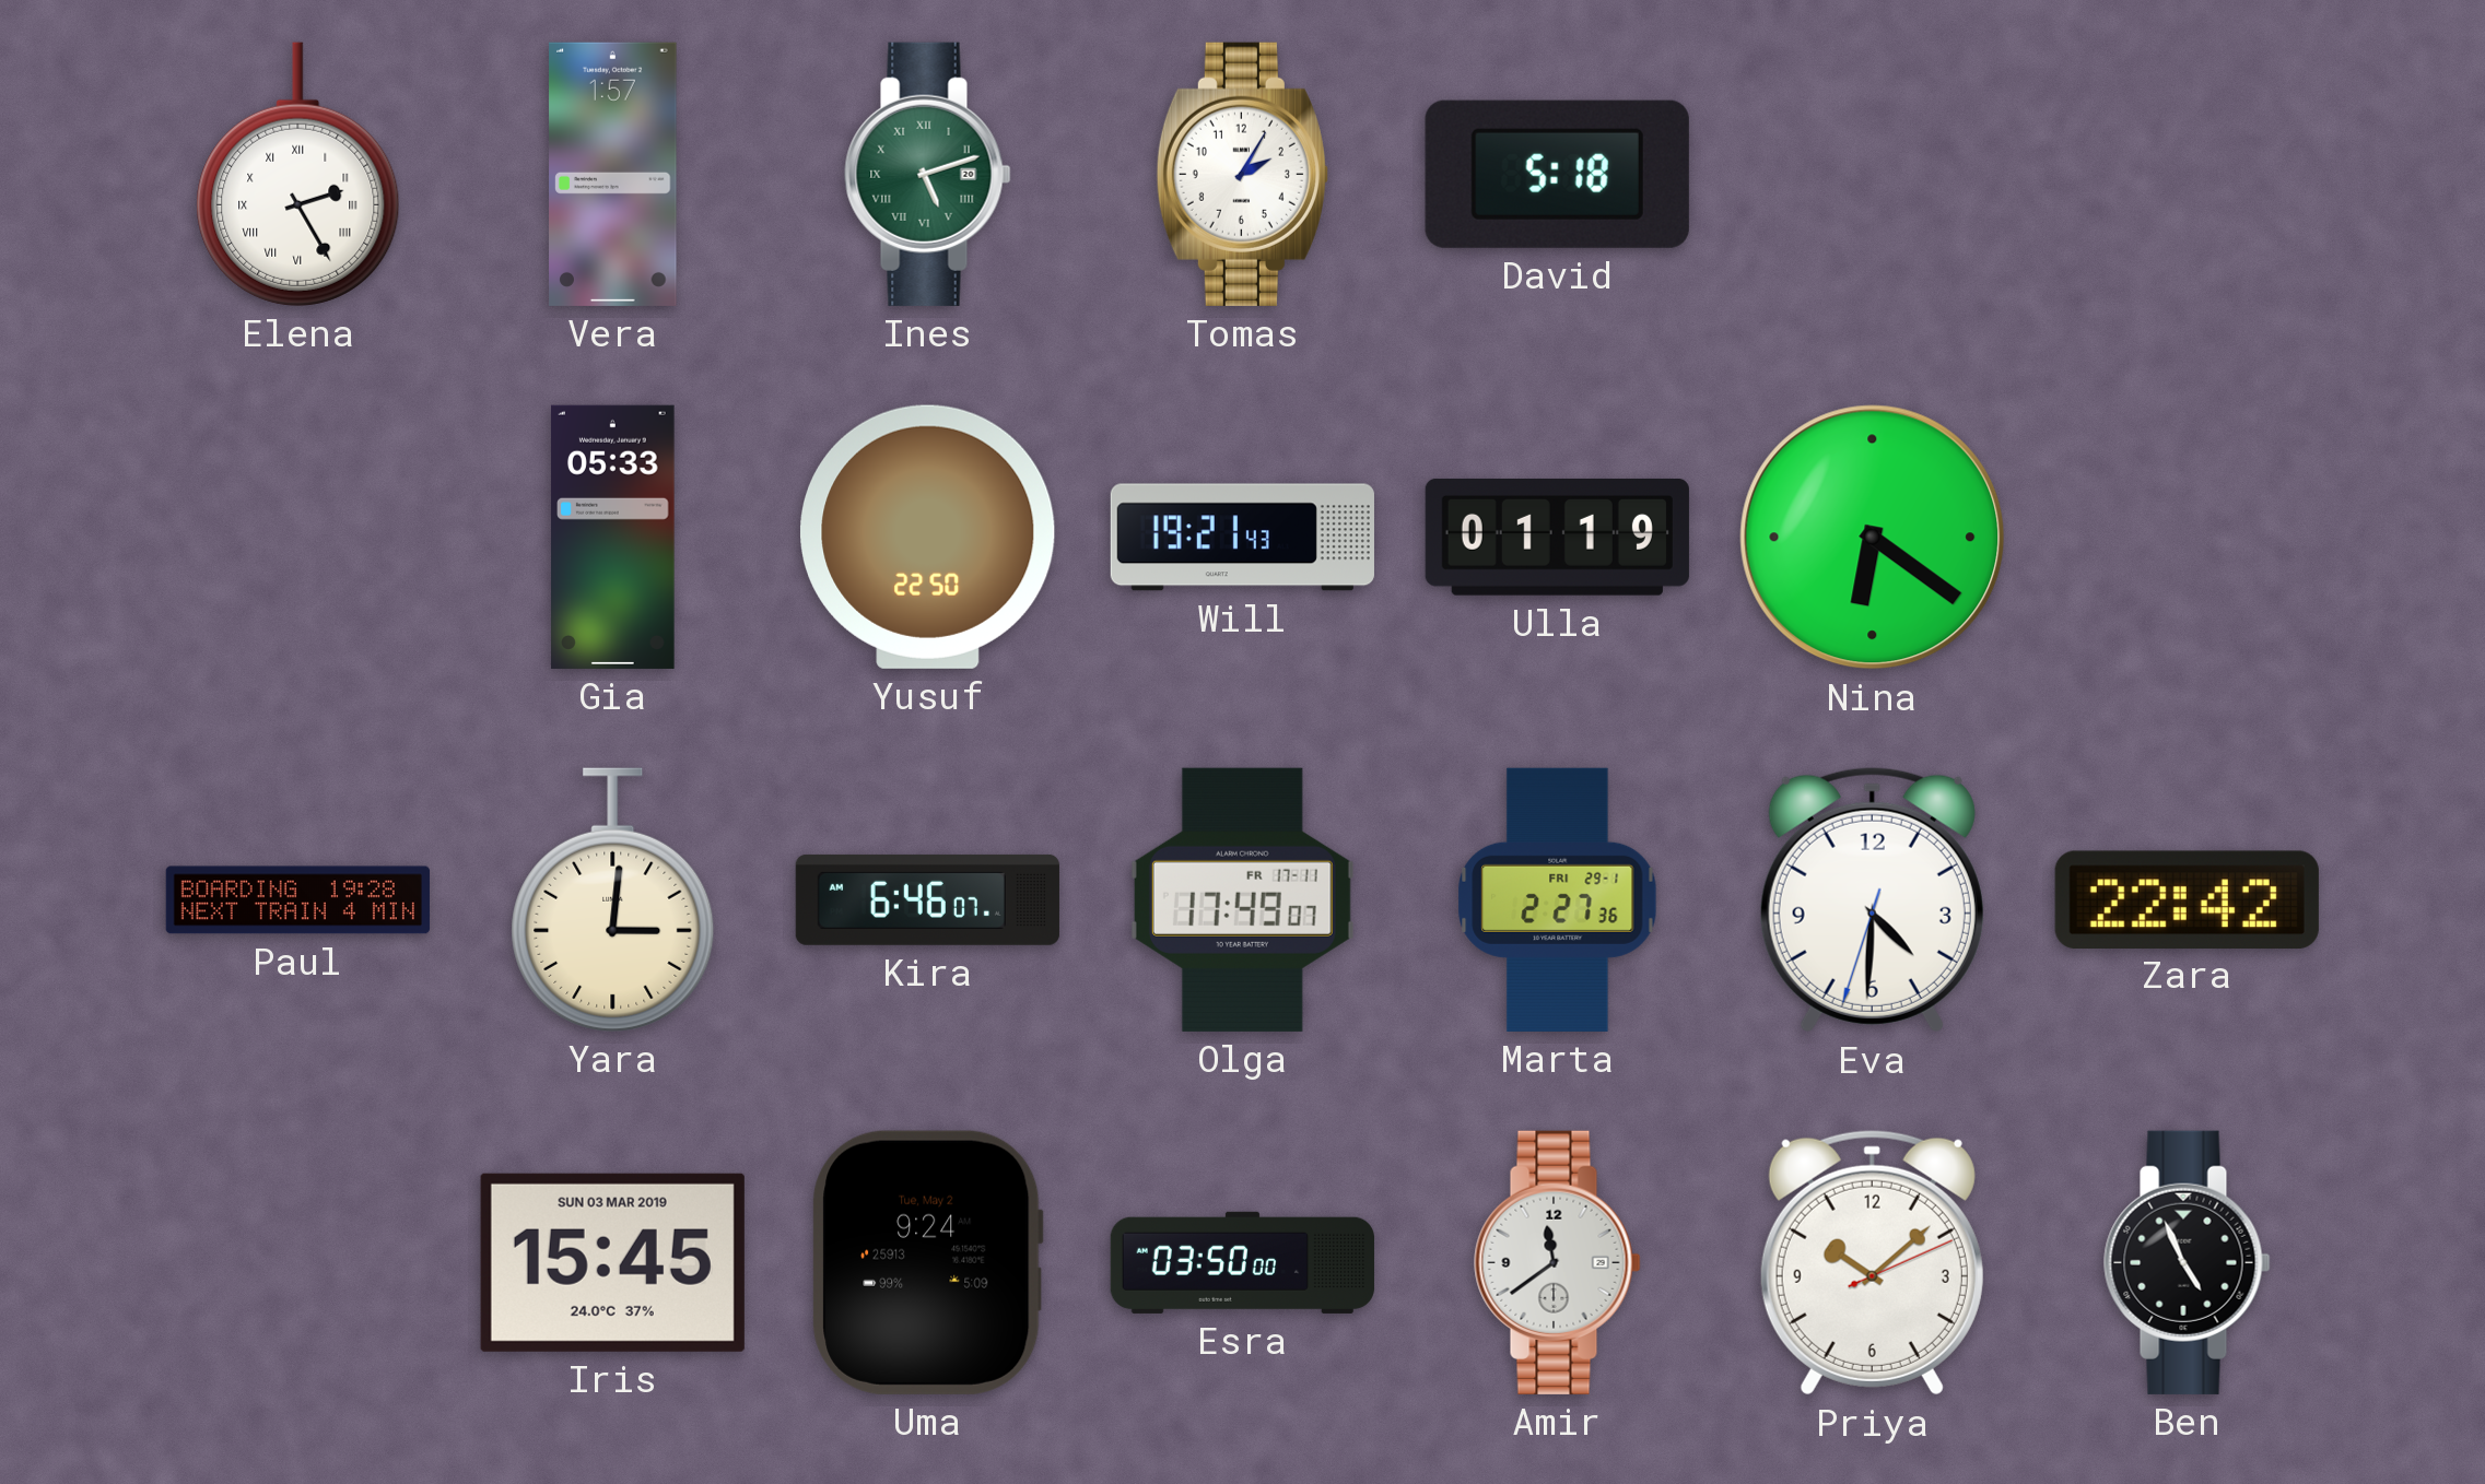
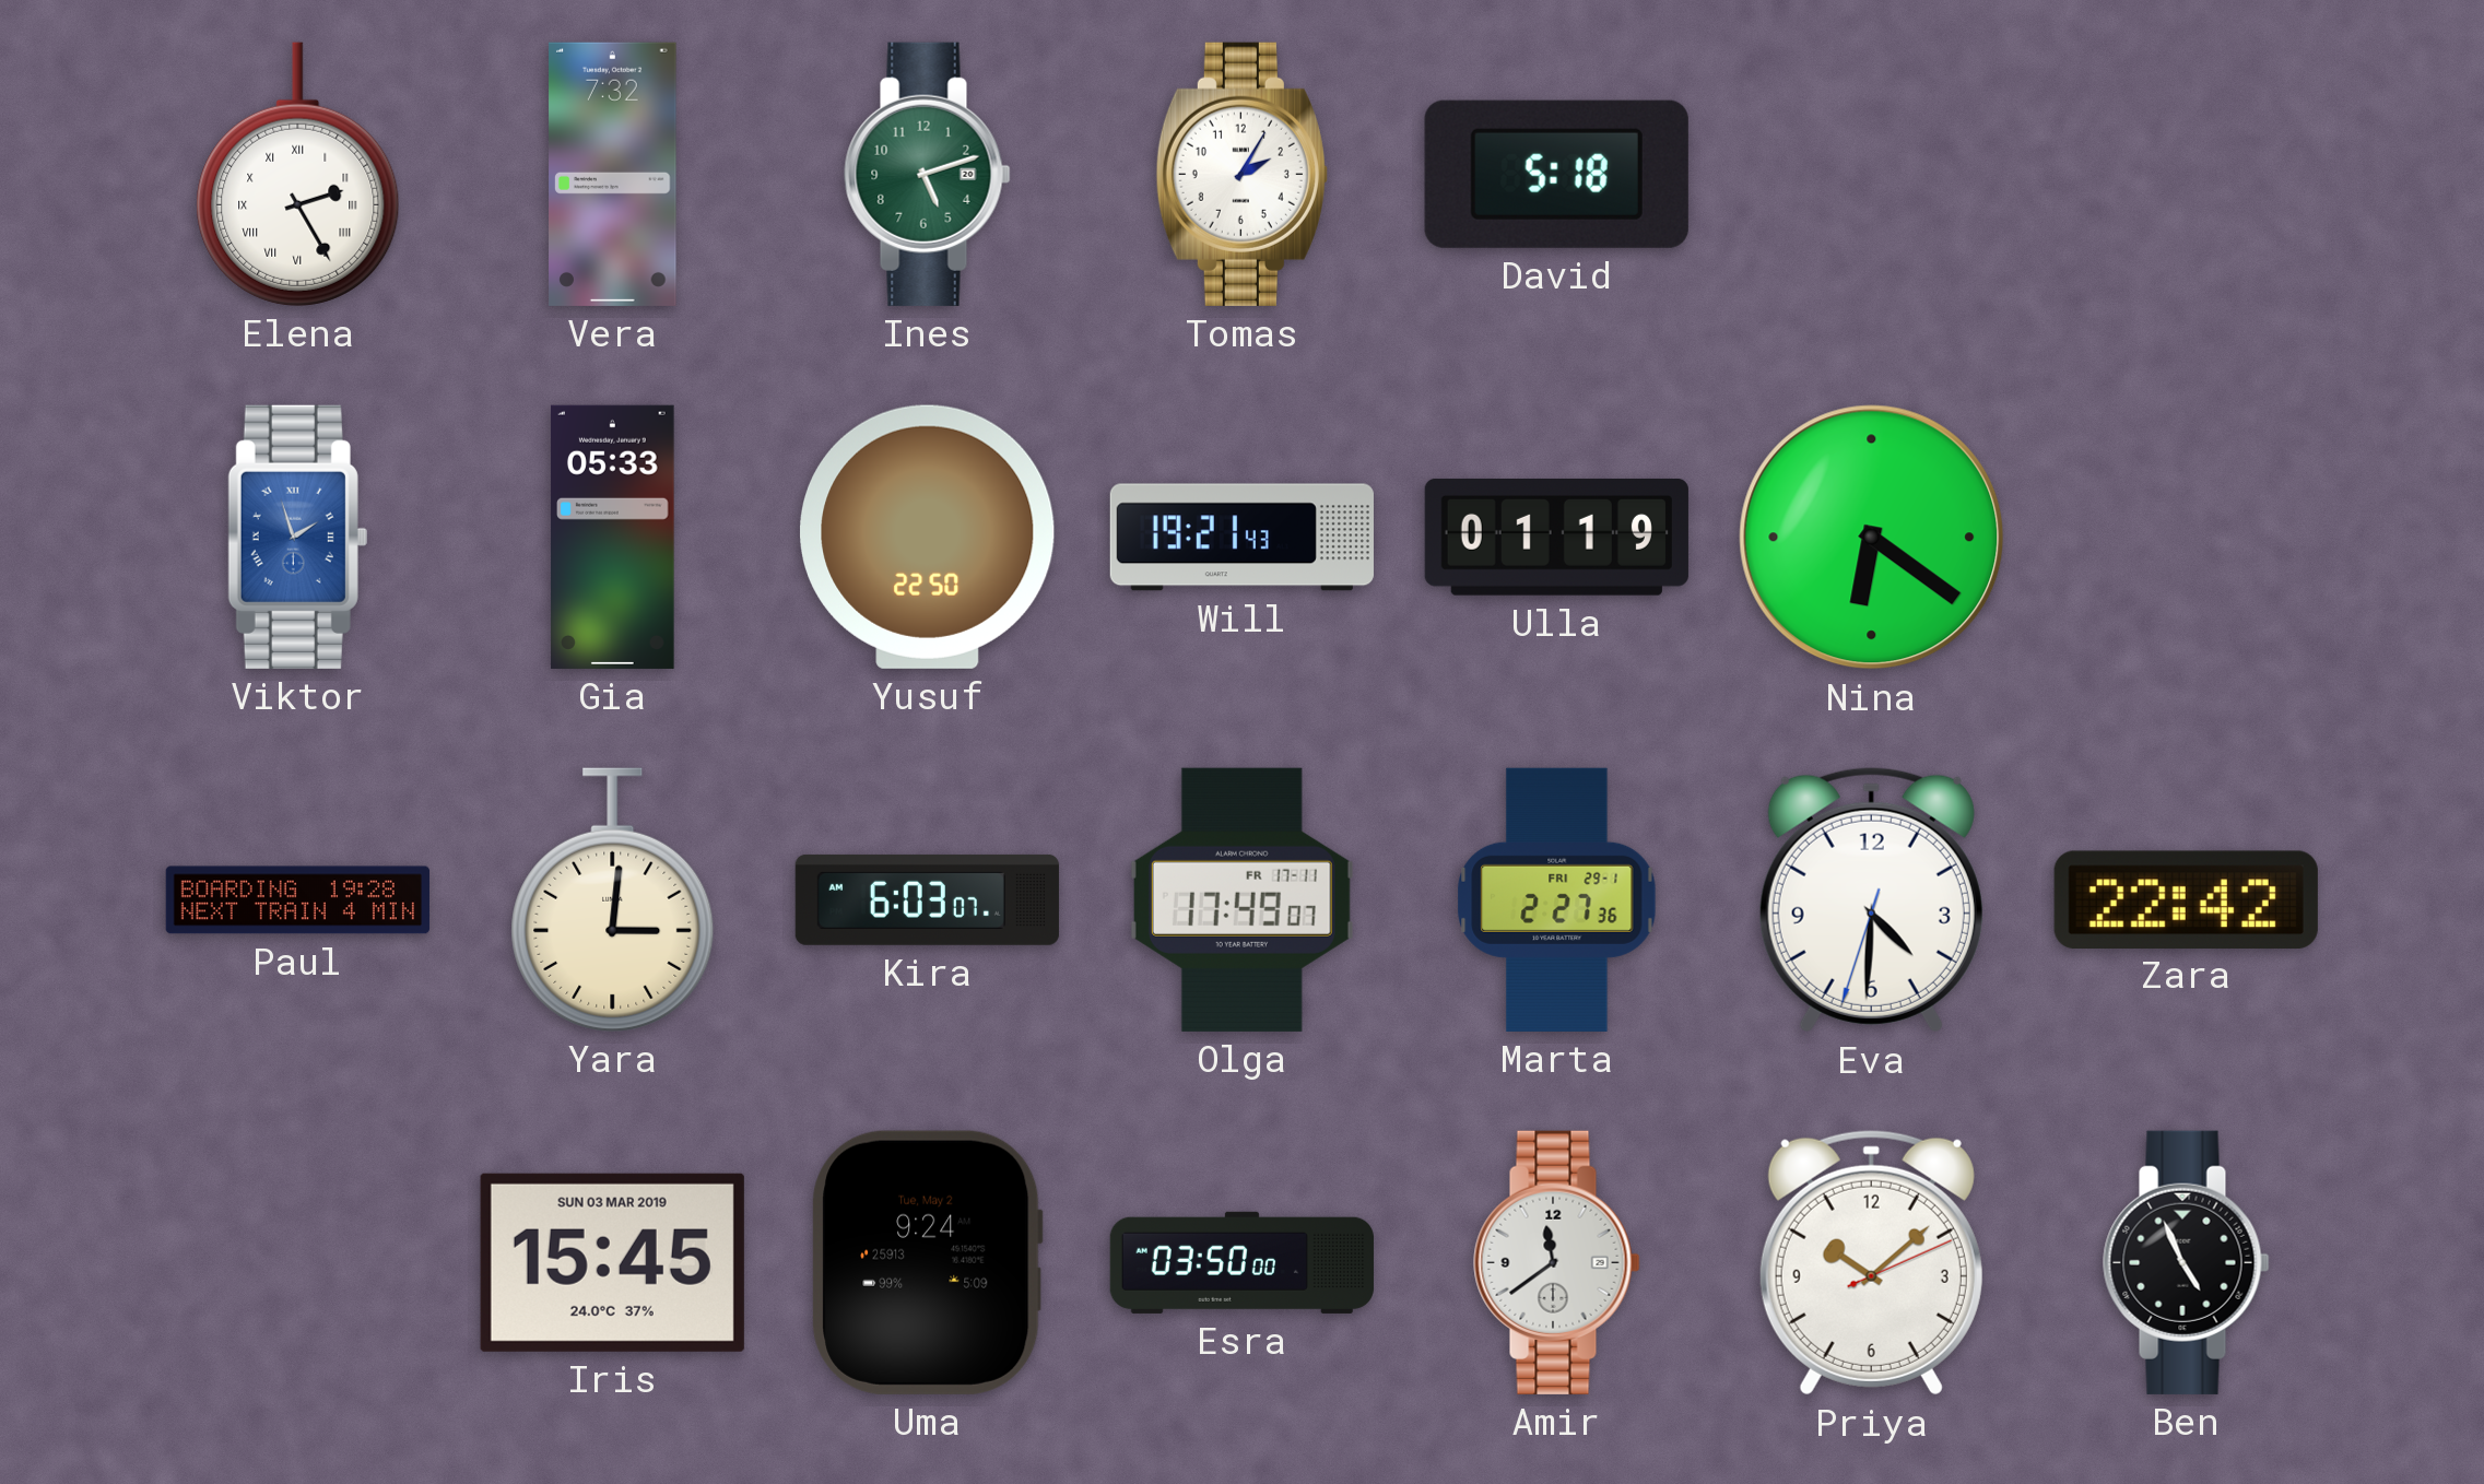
Vera: 1:57 -> 7:32 (613, 174)
Ines numerals: Roman -> Arabic (928, 174)
Viktor: none -> 1:57 (297, 537)
Kira: 6:46 -> 6:03 (927, 899)
